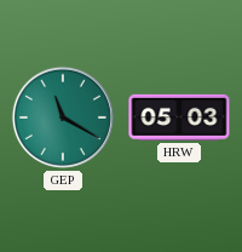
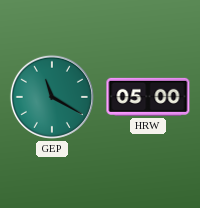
HRW: 05:03 -> 05:00 (148, 97)
